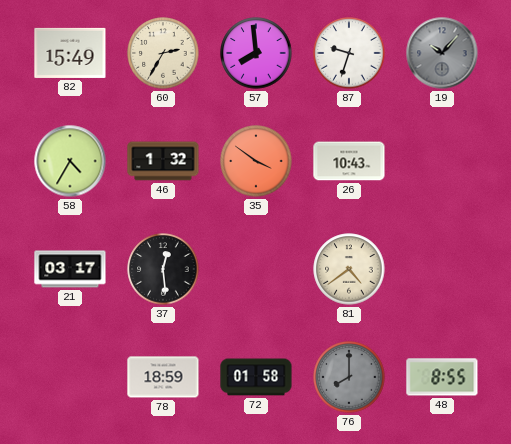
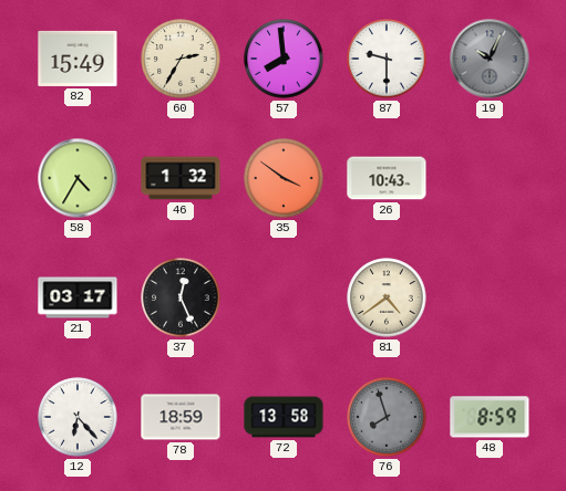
87: 9:33 -> 9:30 (387, 59)
19: 10:07 -> 10:04 (490, 59)
37: 12:29 -> 12:26 (181, 297)
12: none -> 6:23 (78, 417)
72: 01:58 -> 13:58 (284, 417)
76: 8:00 -> 7:57 (387, 417)
48: 8:55 -> 8:59 (490, 417)
